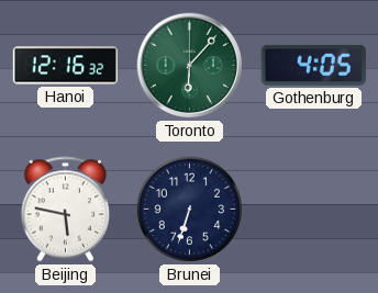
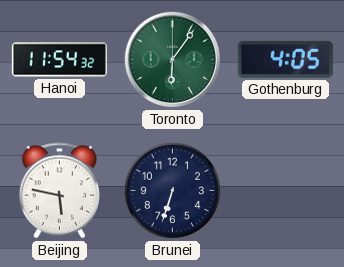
Hanoi: 12:16 -> 11:54 (60, 60)
Toronto: 6:07 -> 6:06 (173, 60)
